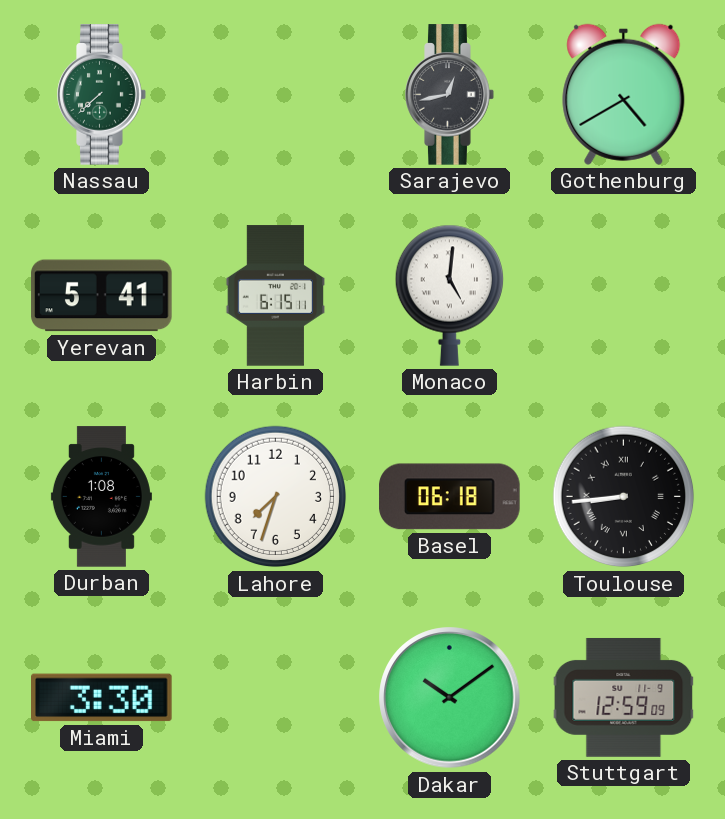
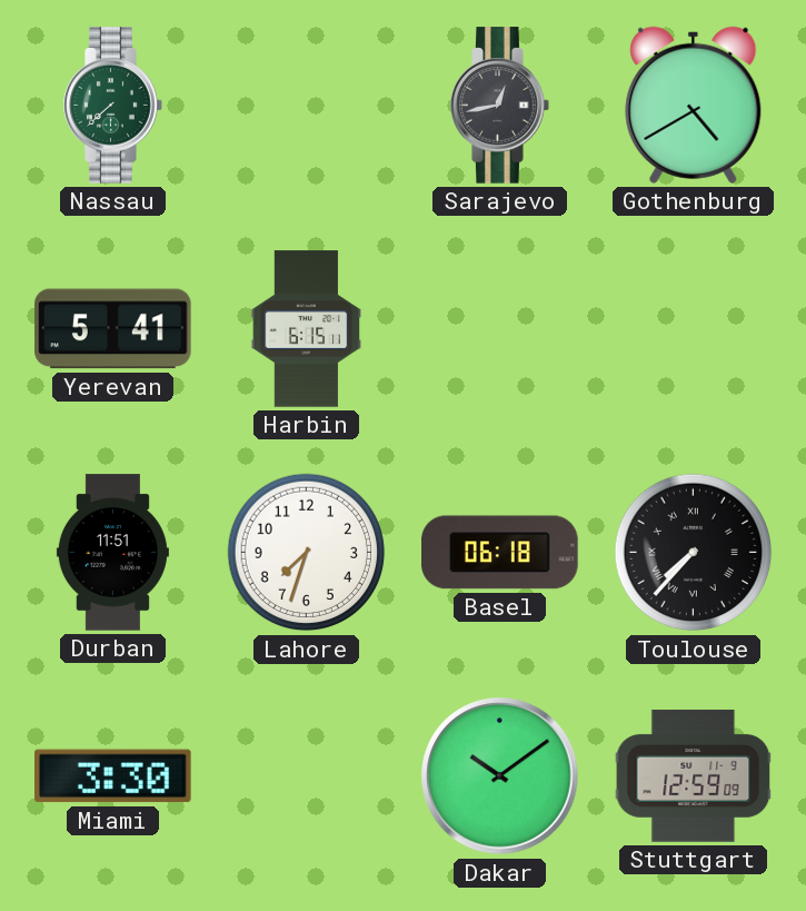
Monaco: 5:01 -> none (449, 295)
Durban: 1:08 -> 11:51 (112, 553)
Toulouse: 8:44 -> 7:37 (694, 553)
